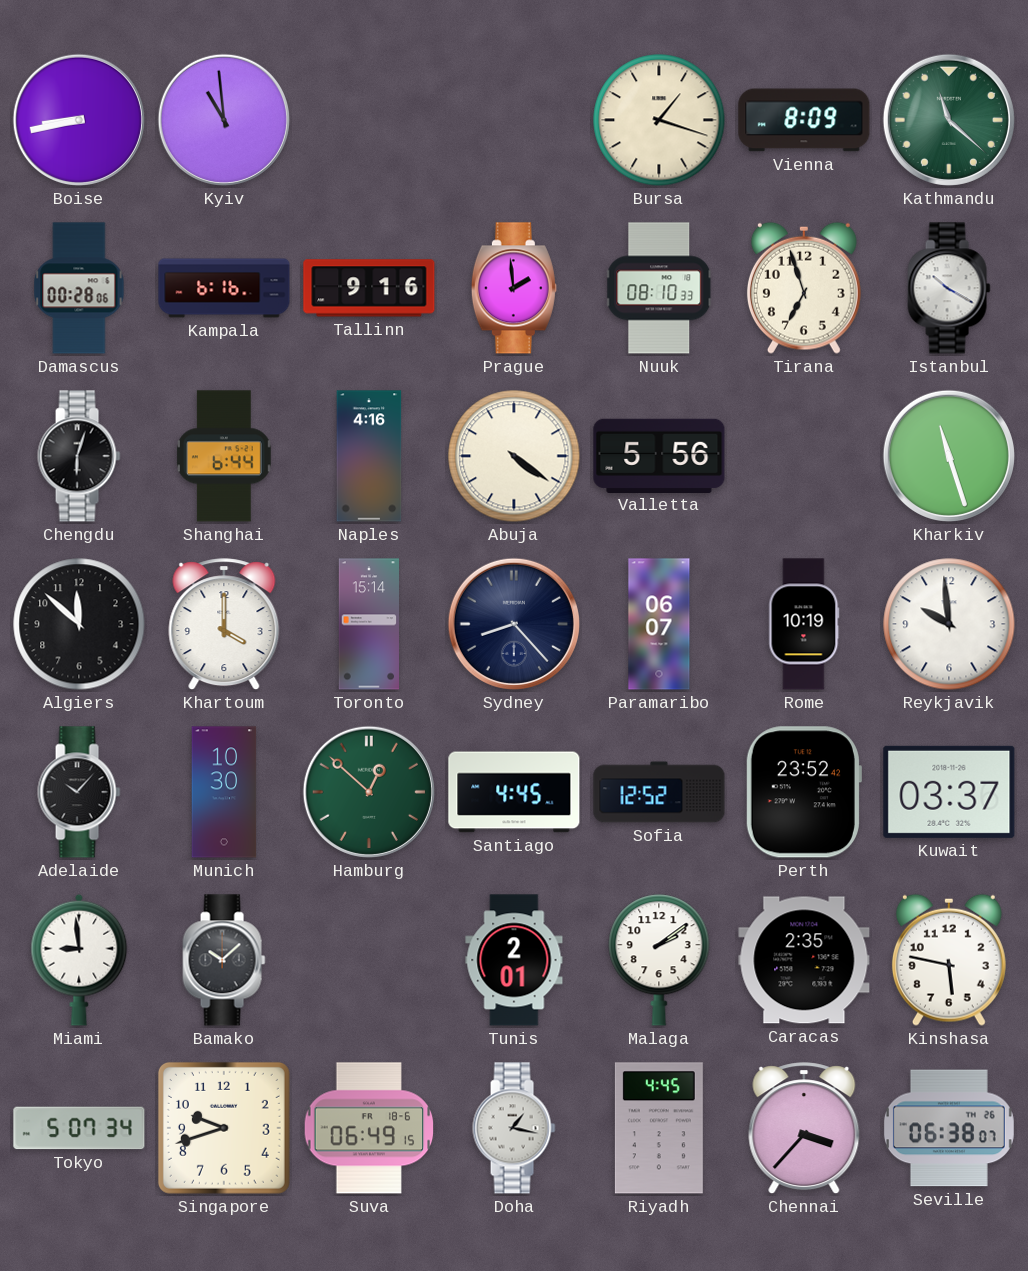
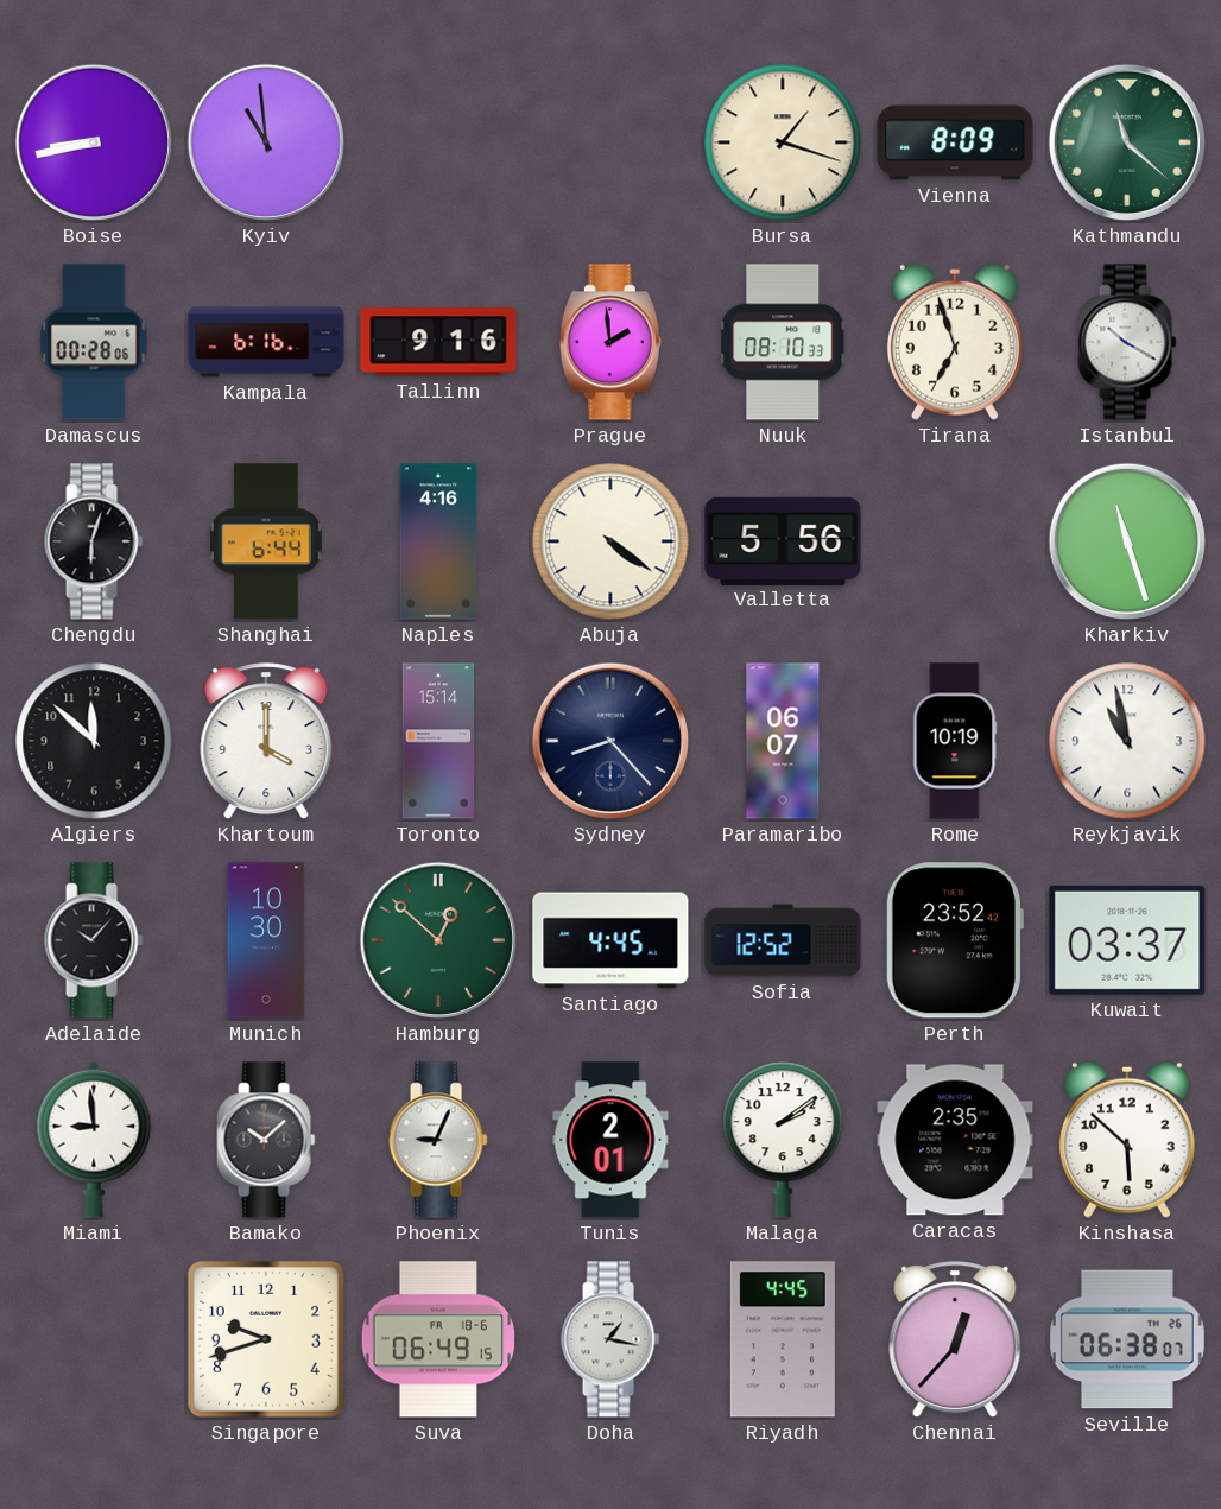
Reykjavik: 9:59 -> 10:58 (1127, 741)
Phoenix: none -> 9:04 (438, 1140)
Kinshasa: 5:47 -> 5:52 (1127, 1140)
Tokyo: 5:07 -> none (79, 1128)
Chennai: 3:37 -> 12:37 (955, 1340)
